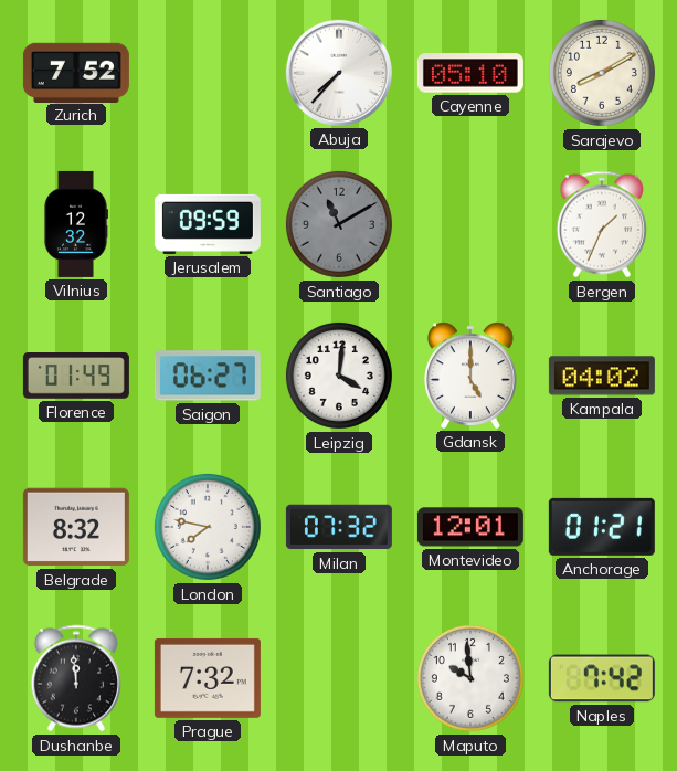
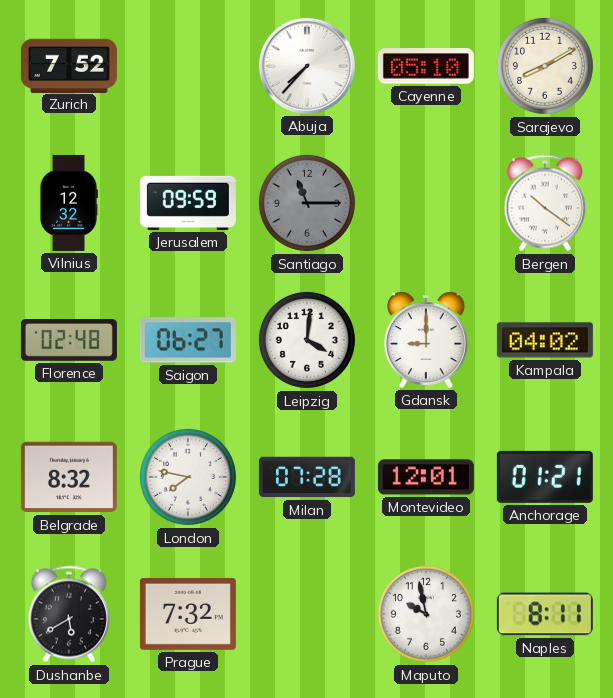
Santiago: 11:10 -> 11:15 (307, 203)
Bergen: 1:34 -> 10:21 (545, 203)
Florence: 01:49 -> 02:48 (69, 340)
Gdansk: 5:00 -> 9:00 (427, 340)
Milan: 07:32 -> 07:28 (307, 477)
Dushanbe: 11:59 -> 5:40 (69, 614)
Maputo: 9:59 -> 9:58 (426, 614)
Naples: 7:42 -> 8:11 (545, 614)
